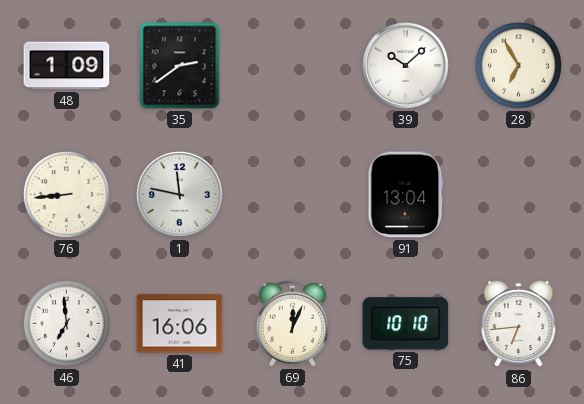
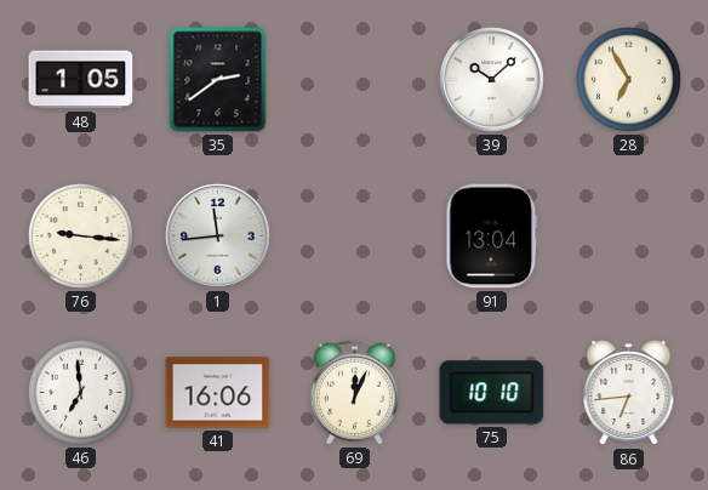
48: 1:09 -> 1:05 (81, 80)
76: 8:44 -> 9:16 (80, 235)
1: 11:47 -> 11:44 (217, 235)
